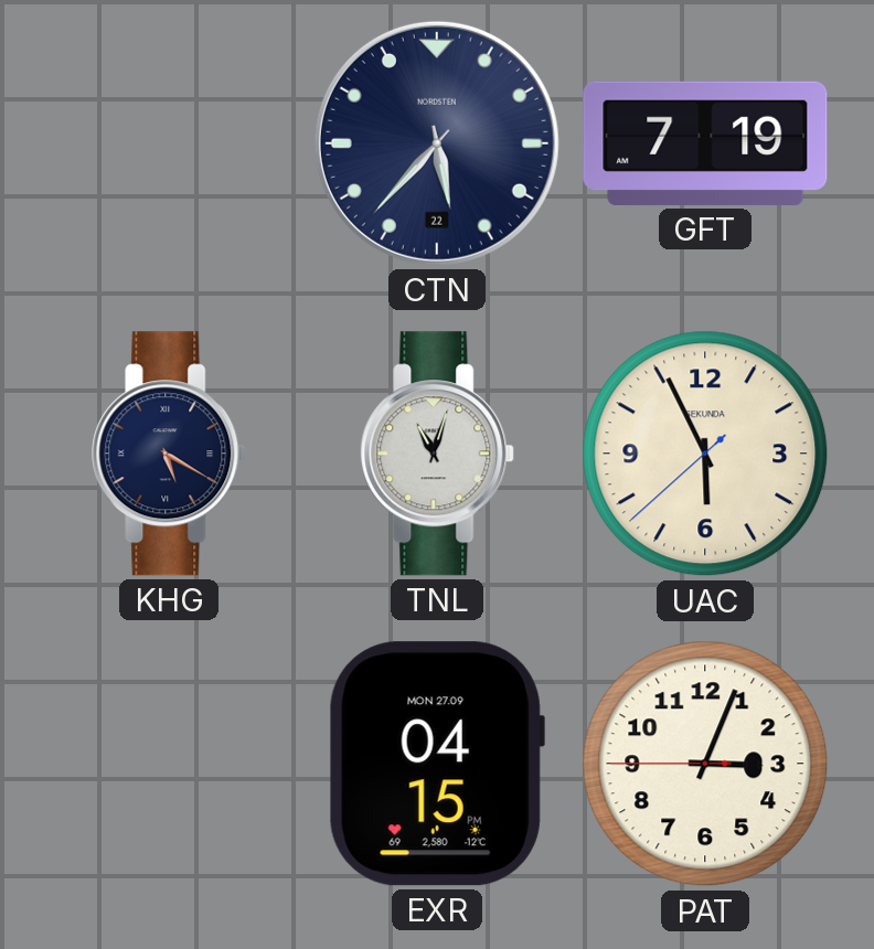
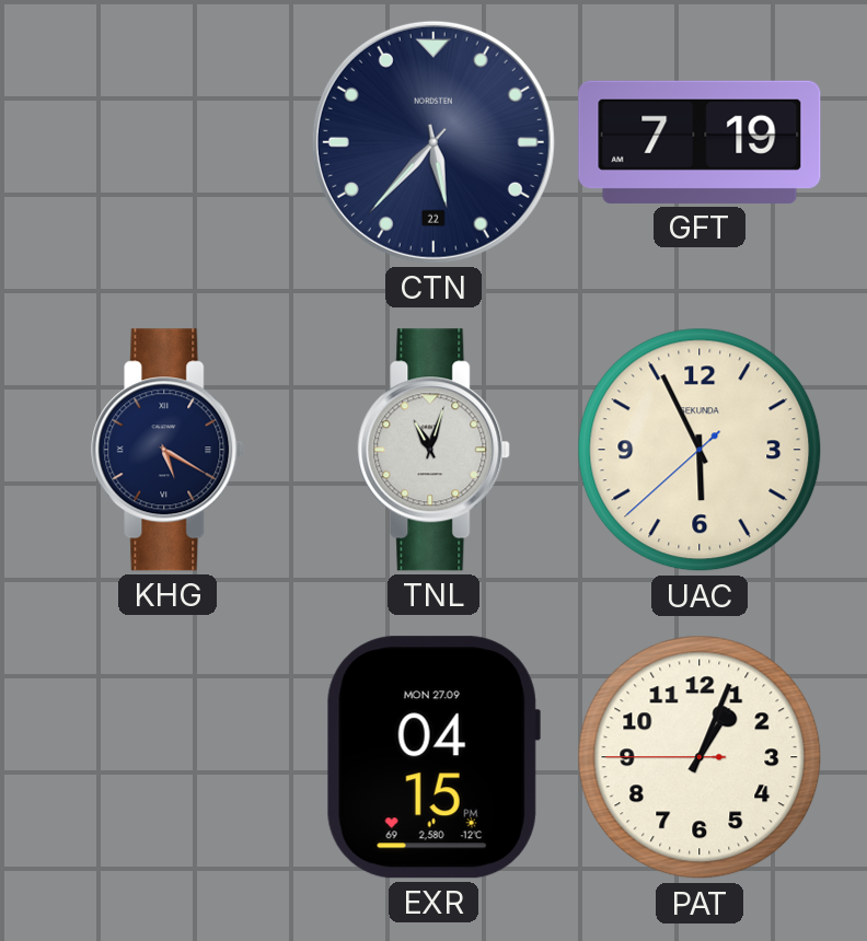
PAT: 3:03 -> 1:03 (700, 757)
